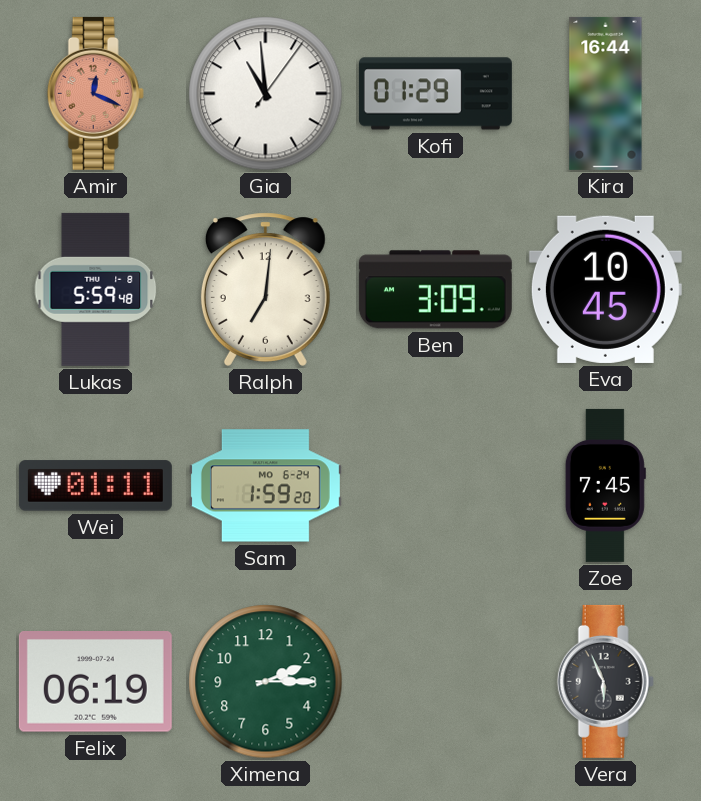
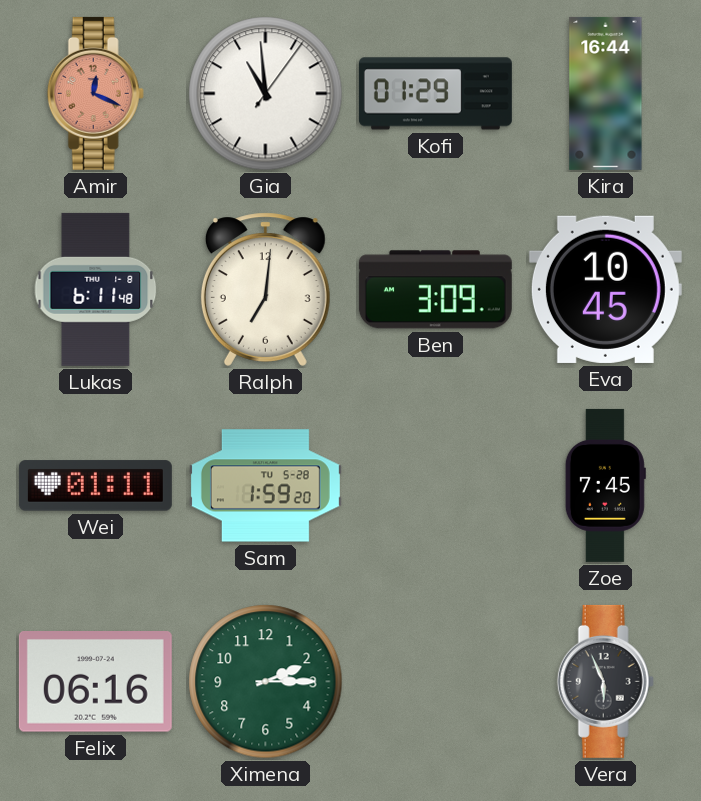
Lukas: 5:59 -> 6:11 (96, 289)
Sam date: MO 6-24 -> TU 5-28 (265, 486)
Felix: 06:19 -> 06:16 (95, 682)
